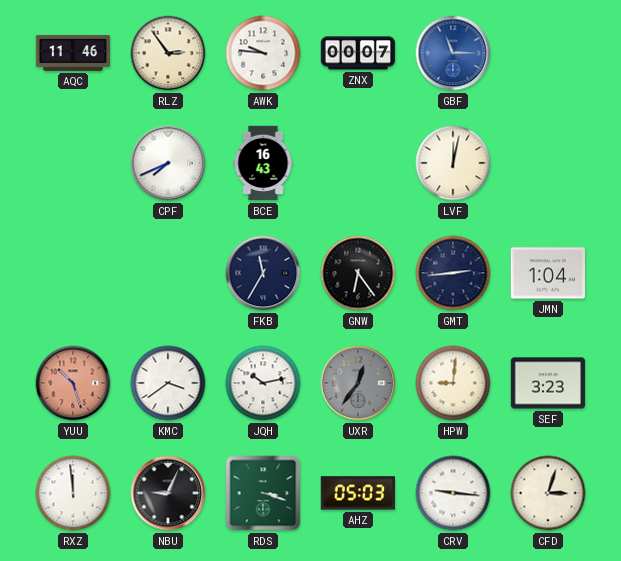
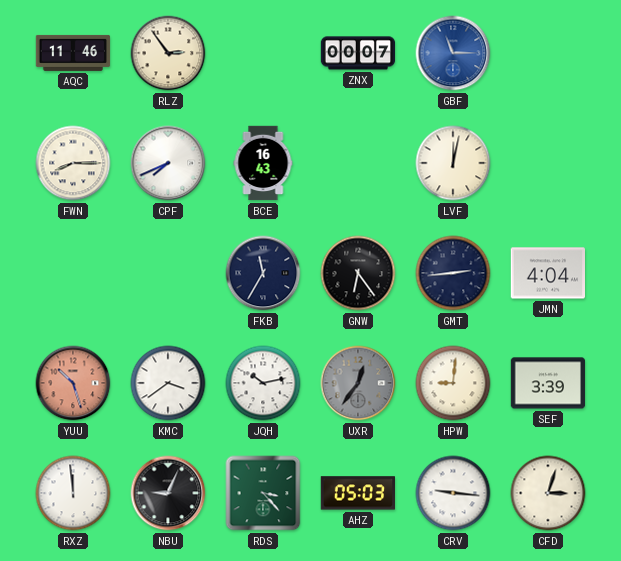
AWK: 9:46 -> none (263, 53)
FWN: none -> 8:15 (73, 163)
JMN: 1:04 -> 4:04 (547, 273)
SEF: 3:23 -> 3:39 (548, 383)
RDS: 3:18 -> 3:23 (263, 493)
